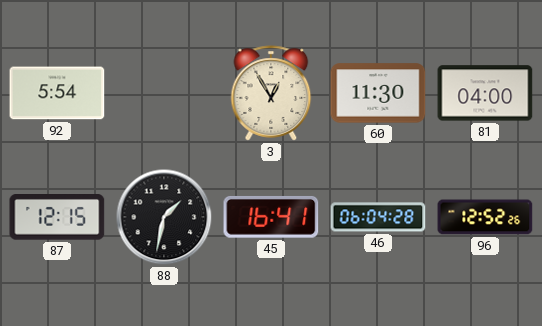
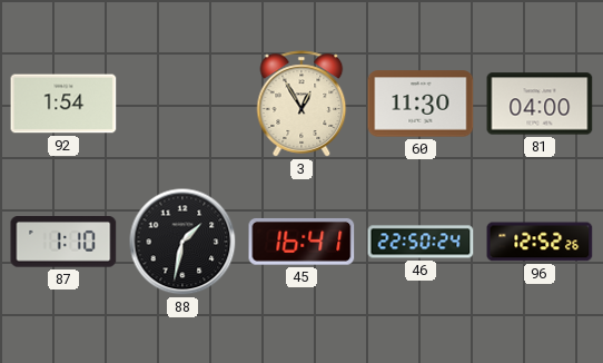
92: 5:54 -> 1:54 (63, 104)
87: 12:15 -> 1:10 (63, 243)
46: 06:04 -> 22:50 (421, 242)
